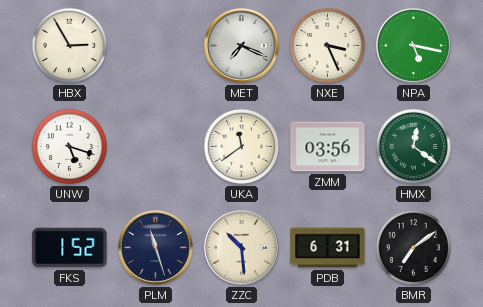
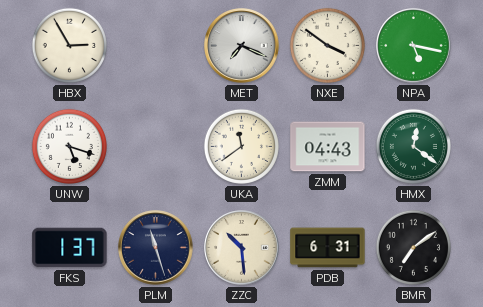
NXE: 3:26 -> 3:51 (327, 45)
ZMM: 03:56 -> 04:43 (328, 147)
FKS: 1:52 -> 1:37 (70, 248)
